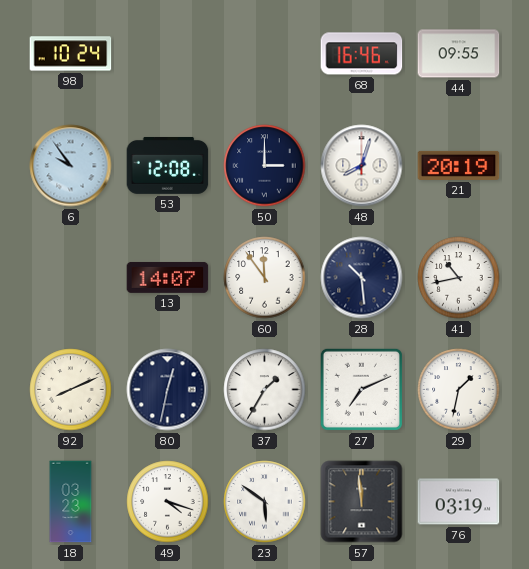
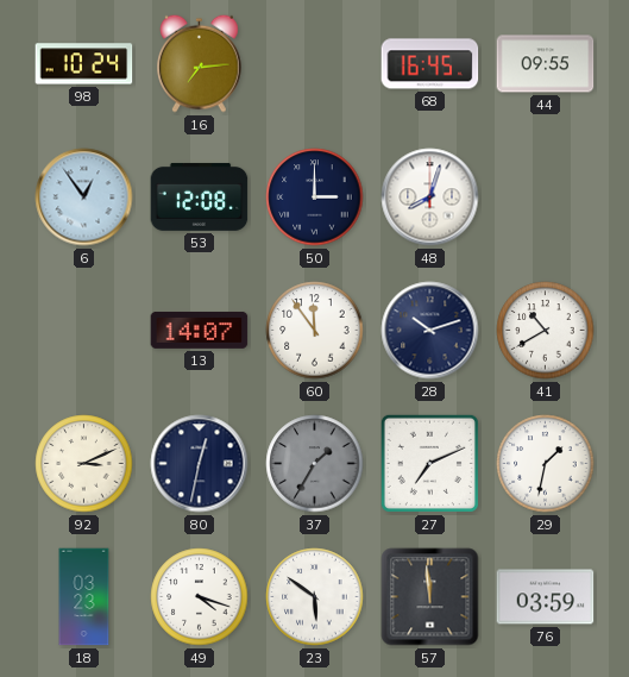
16: none -> 7:14 (200, 63)
68: 16:46 -> 16:45 (430, 64)
6: 9:54 -> 12:54 (84, 198)
21: 20:19 -> none (459, 165)
28: 10:29 -> 10:12 (430, 331)
41: 10:43 -> 10:40 (546, 331)
92: 8:11 -> 3:11 (84, 464)
37 dial: white -> grey (315, 464)
76: 03:19 -> 03:59 (546, 597)
